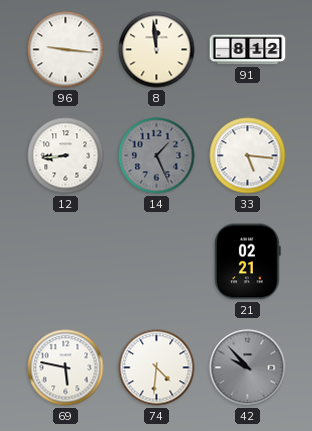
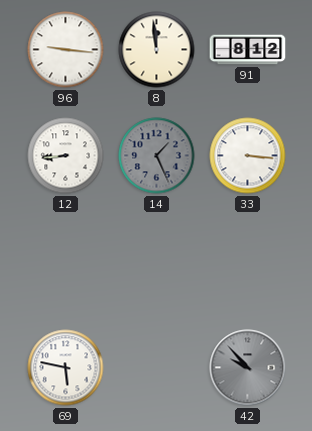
33: 5:16 -> 3:16 (248, 156)
21: 02:21 -> none (248, 262)
74: 4:31 -> none (157, 368)
